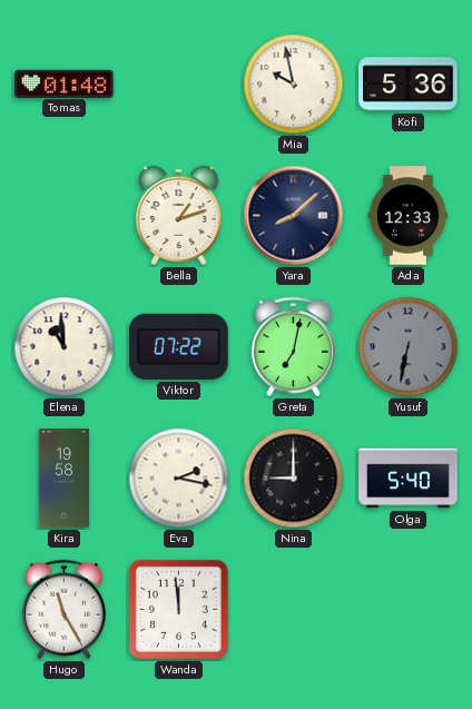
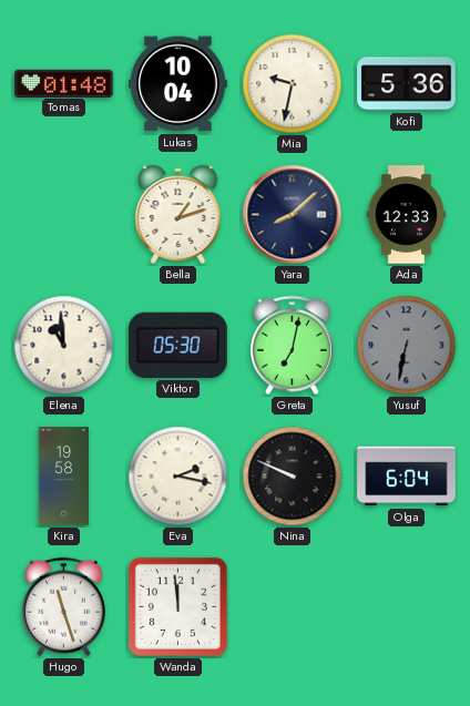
Lukas: none -> 10:04 (178, 84)
Mia: 9:58 -> 9:32 (293, 84)
Viktor: 07:22 -> 05:30 (178, 345)
Nina: 9:00 -> 9:49 (293, 477)
Olga: 5:40 -> 6:04 (407, 477)
Hugo: 11:25 -> 11:27 (63, 607)
